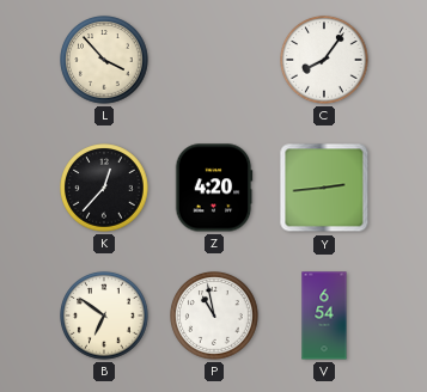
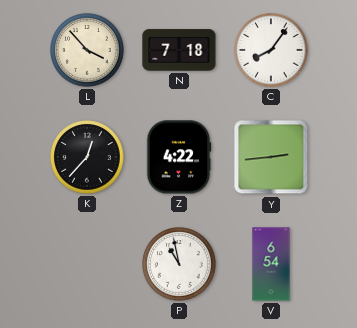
N: none -> 7:18 (179, 50)
Z: 4:20 -> 4:22 (179, 157)
B: 6:51 -> none (104, 316)
